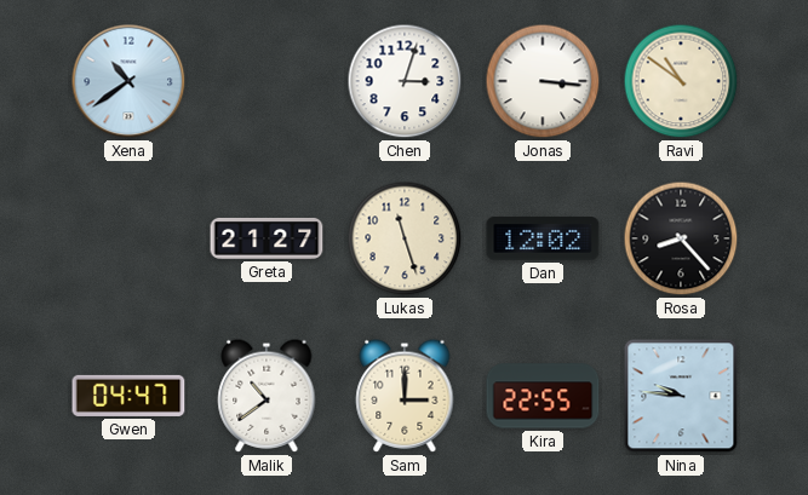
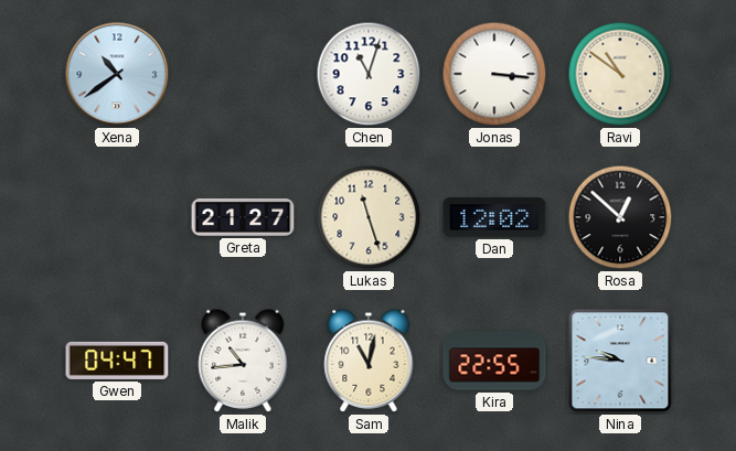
Chen: 3:03 -> 11:03 (369, 74)
Rosa: 8:23 -> 12:52 (620, 217)
Malik: 10:39 -> 10:44 (243, 361)
Sam: 3:00 -> 11:02 (369, 361)
